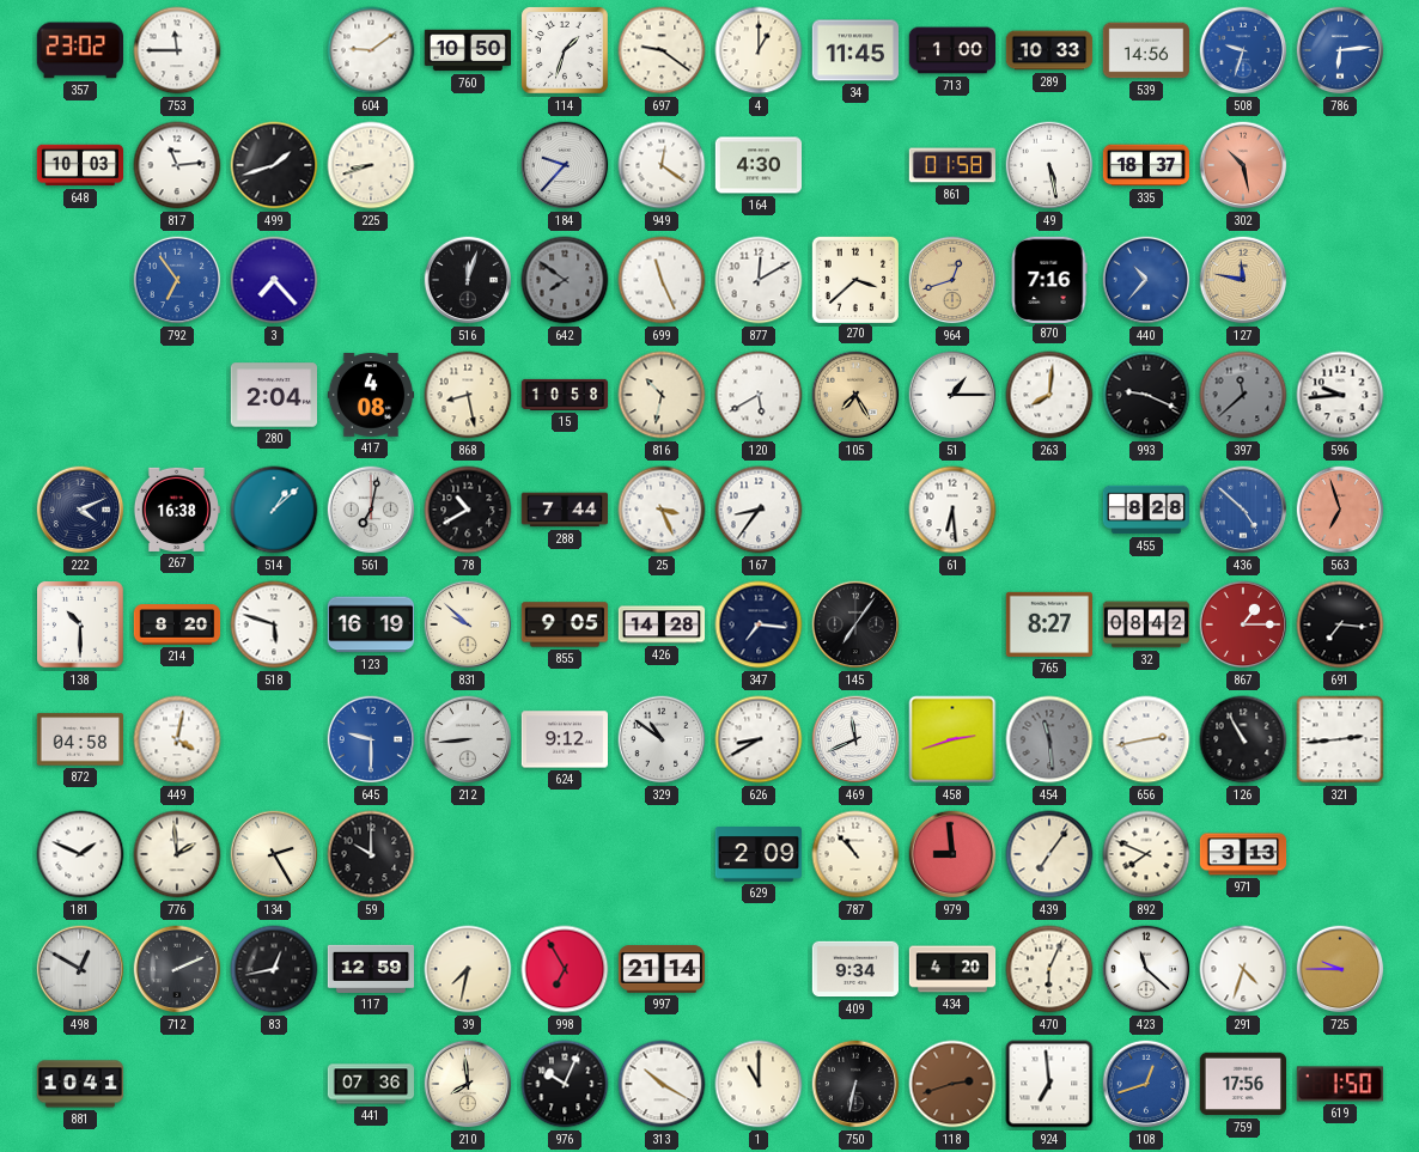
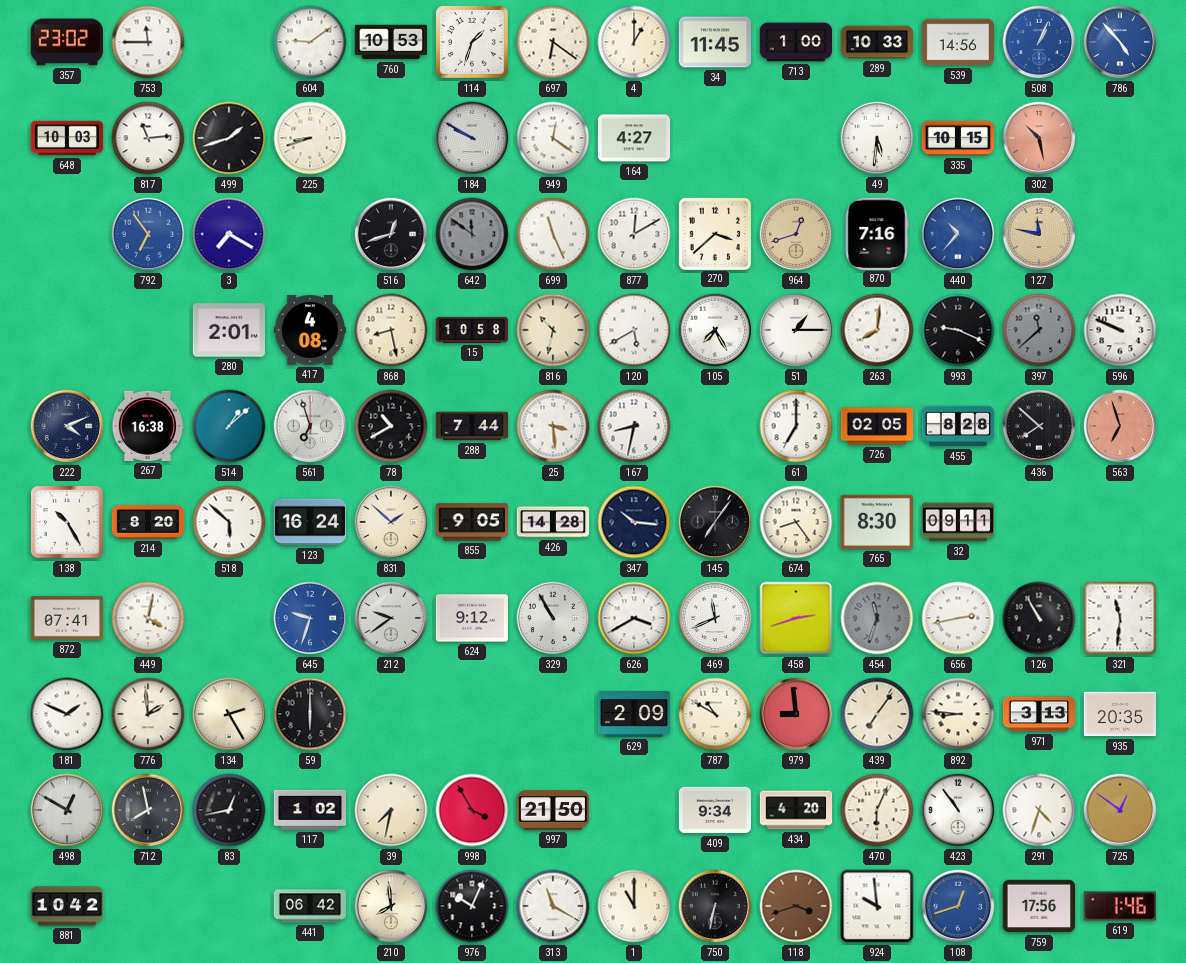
760: 10:50 -> 10:53 (390, 42)
697: 9:21 -> 6:21 (553, 42)
508: 9:33 -> 1:04 (1039, 42)
786: 6:14 -> 4:53 (1120, 42)
184: 9:37 -> 9:50 (472, 138)
164: 4:30 -> 4:27 (633, 138)
861: 01:58 -> none (951, 165)
49: 5:28 -> 5:31 (877, 138)
335: 18:37 -> 10:15 (957, 138)
3: 7:23 -> 7:20 (229, 234)
516: 12:03 -> 12:42 (391, 234)
642: 7:51 -> 11:51 (472, 234)
280: 2:04 -> 2:01 (228, 330)
105 dial: champagne -> white (715, 330)
596: 9:44 -> 9:49 (1120, 330)
561: 7:02 -> 6:57 (310, 426)
25: 3:26 -> 3:29 (553, 426)
167: 8:36 -> 8:32 (634, 426)
61: 6:29 -> 7:00 (796, 426)
726: none -> 02:05 (877, 426)
436: 4:52 -> 7:52 (1039, 426)
436 dial: blue -> black (1039, 426)
138: 10:30 -> 10:25 (68, 523)
518: 5:48 -> 5:52 (229, 522)
123: 16:19 -> 16:24 (309, 522)
831: 9:52 -> 1:52 (391, 522)
347: 7:16 -> 10:16 (634, 522)
674: none -> 8:24 (796, 522)
765: 8:27 -> 8:30 (876, 522)
32: 08:42 -> 09:11 (958, 522)
867: 1:15 -> none (1243, 624)
691: 7:16 -> none (1340, 624)
872: 04:58 -> 07:41 (66, 618)
645: 9:30 -> 9:33 (310, 618)
212: 8:44 -> 9:39 (391, 618)
329: 10:51 -> 10:55 (553, 618)
626: 8:40 -> 3:40 (634, 618)
454: 11:29 -> 11:33 (877, 618)
321: 2:44 -> 11:31 (1120, 618)
59: 10:00 -> 6:00 (310, 714)
787: 10:53 -> 10:50 (715, 714)
892: 7:49 -> 8:46 (958, 714)
935: none -> 20:35 (1119, 714)
712: 2:11 -> 7:58 (148, 810)
117: 12:59 -> 1:02 (310, 810)
998: 6:55 -> 3:55 (472, 810)
997: 21:14 -> 21:50 (553, 810)
423: 11:22 -> 10:54 (958, 810)
725: 9:45 -> 12:51 (1120, 810)
881: 10:41 -> 10:42 (67, 906)
441: 07:36 -> 06:42 (310, 906)
313: 10:20 -> 11:20 (553, 906)
118: 2:42 -> 3:42 (796, 906)
924: 6:59 -> 9:59 (877, 906)
619: 1:50 -> 1:46 (1119, 906)
